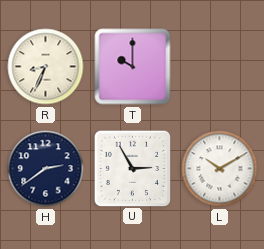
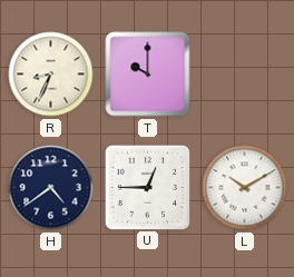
H: 2:39 -> 4:39 (51, 188)
U: 2:55 -> 12:45 (147, 187)
